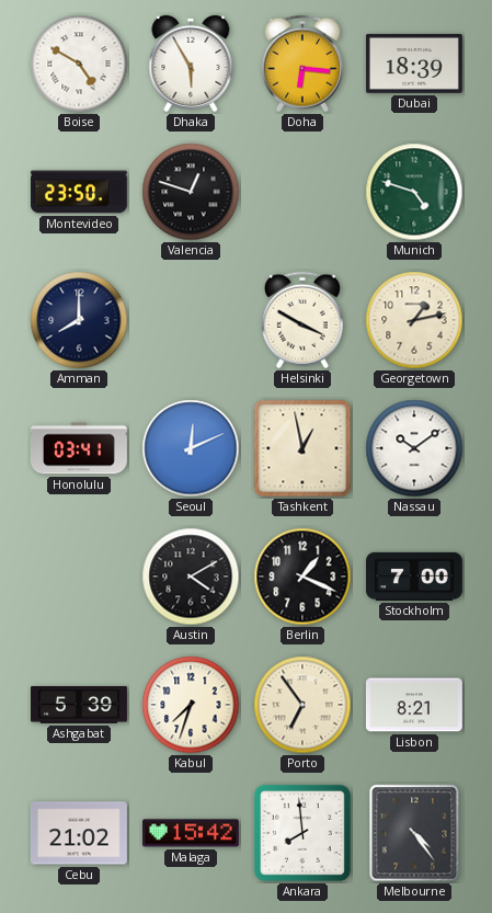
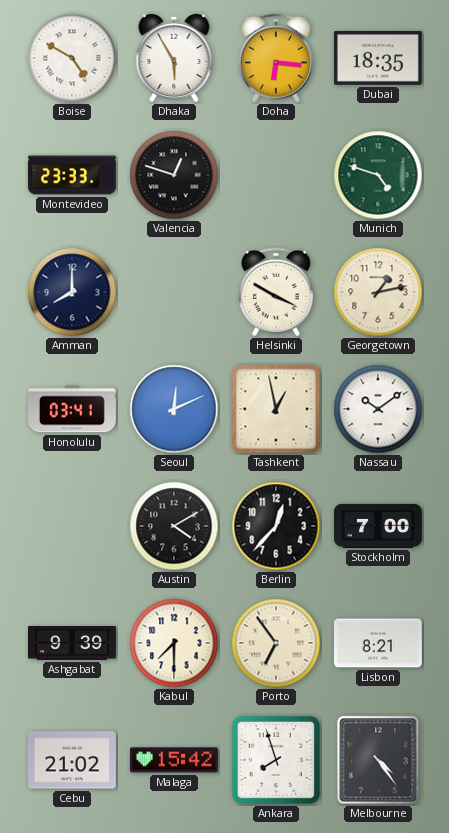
Dubai: 18:39 -> 18:35 (378, 58)
Montevideo: 23:50 -> 23:33 (72, 175)
Berlin: 1:19 -> 12:37 (276, 526)
Ashgabat: 5:39 -> 9:39 (73, 644)
Kabul: 7:33 -> 7:30 (174, 643)
Ankara: 7:59 -> 7:57 (276, 760)
